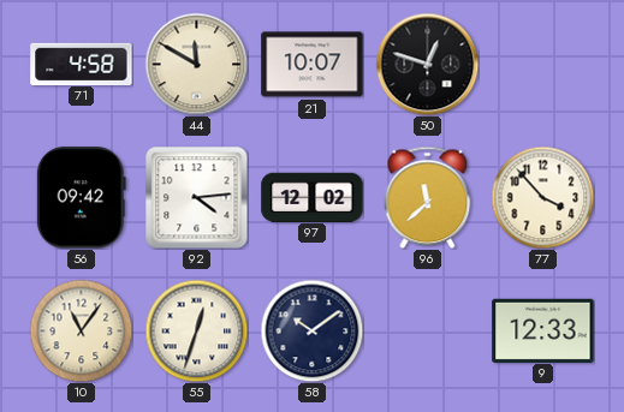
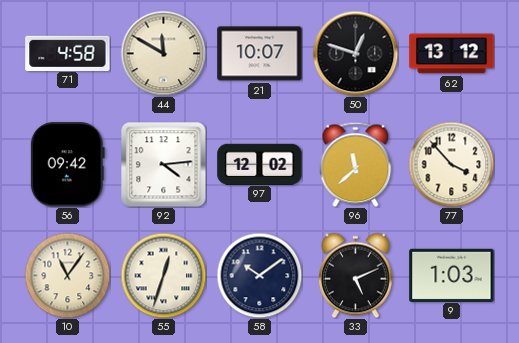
62: none -> 13:12 (452, 54)
33: none -> 5:11 (356, 275)
9: 12:33 -> 1:03 (452, 275)
